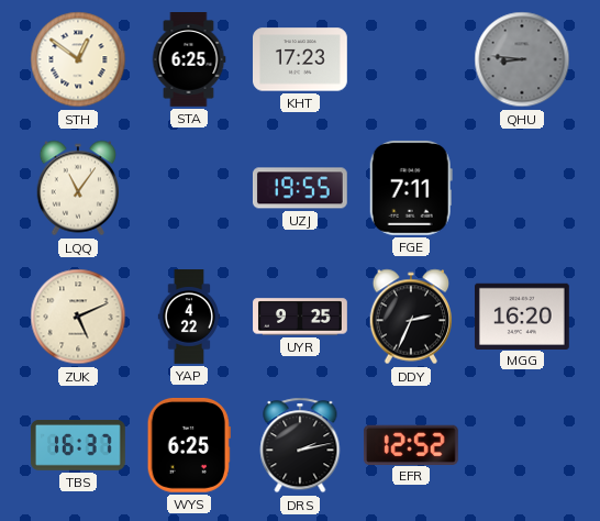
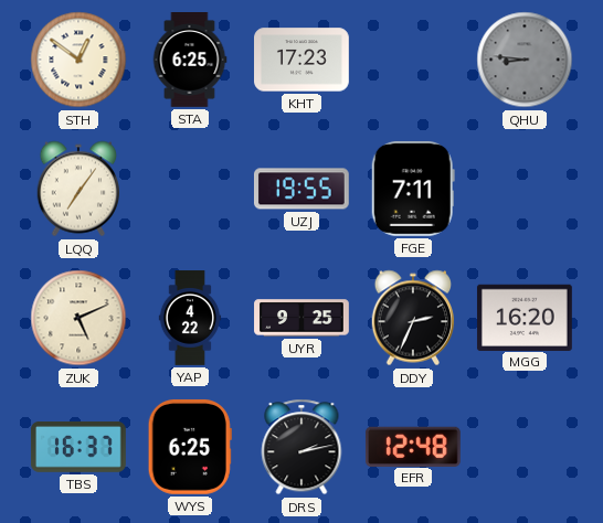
LQQ: 11:06 -> 7:06 (78, 189)
EFR: 12:52 -> 12:48 (413, 446)
